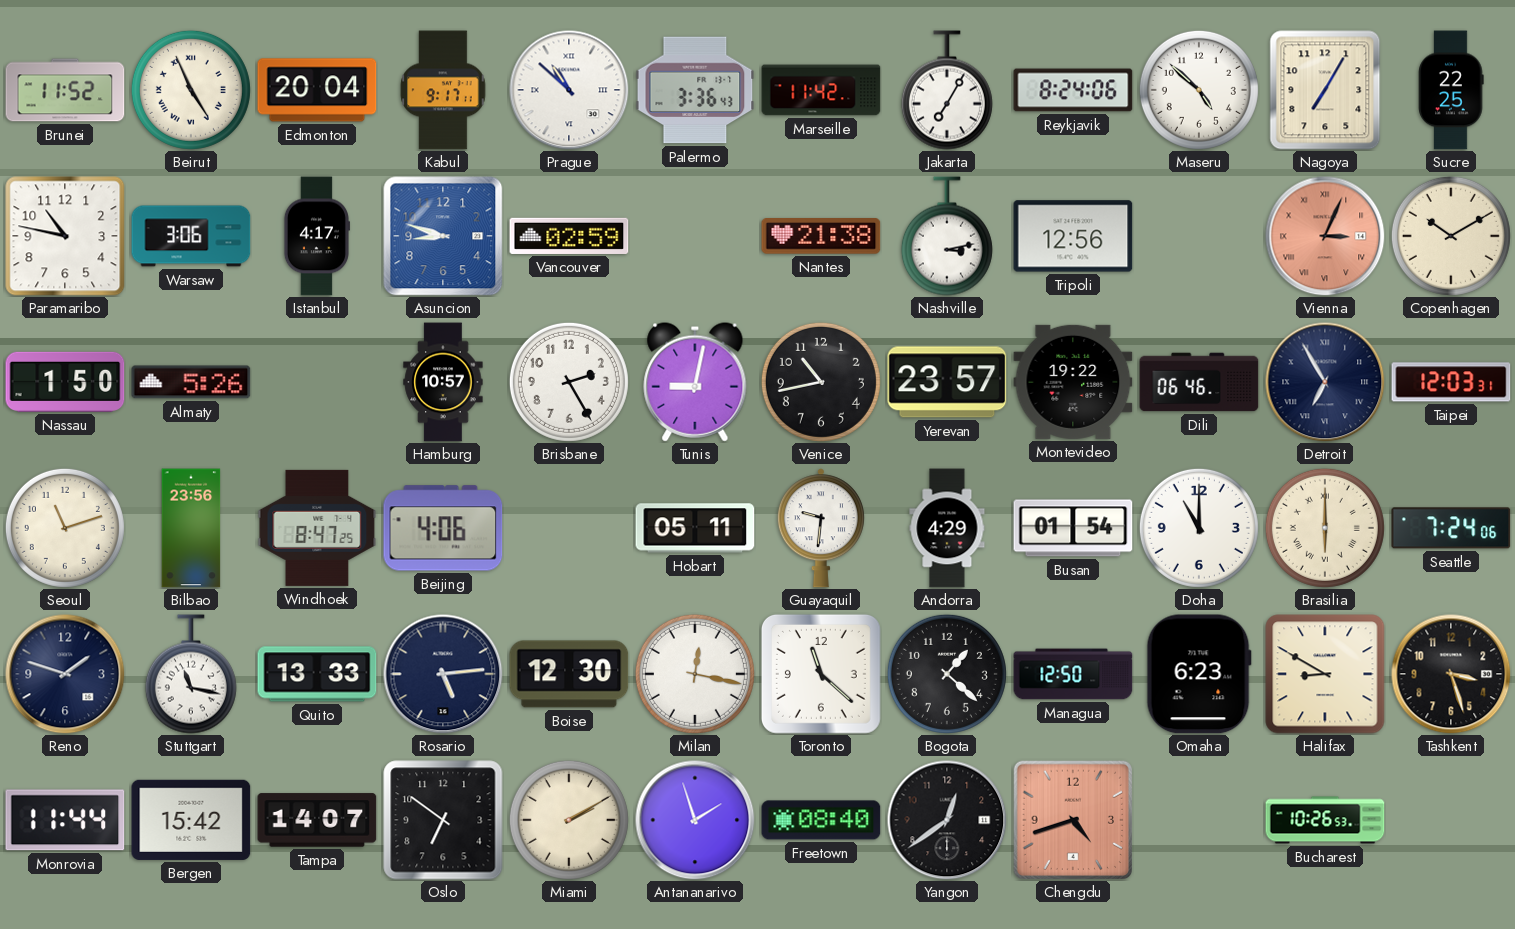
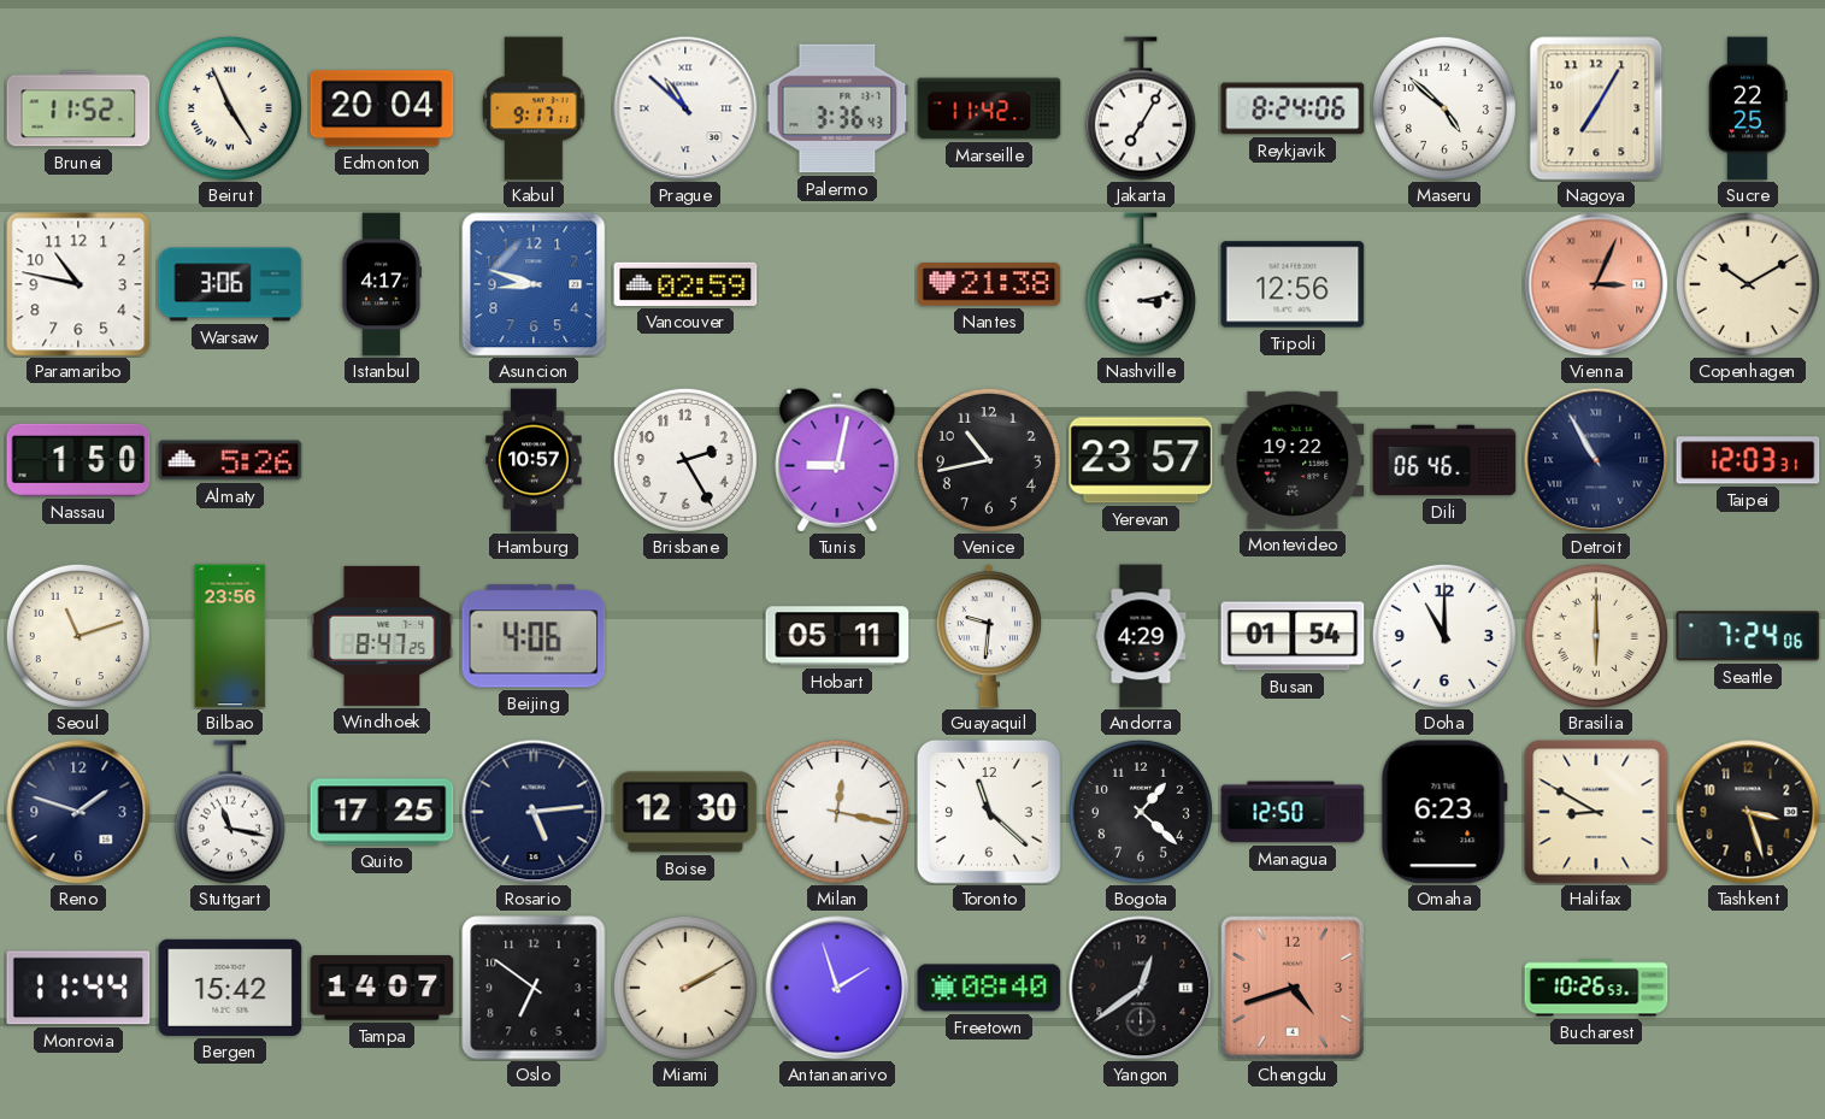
Detroit: 6:55 -> 10:55 (1596, 460)
Quito: 13:33 -> 17:25 (382, 812)
